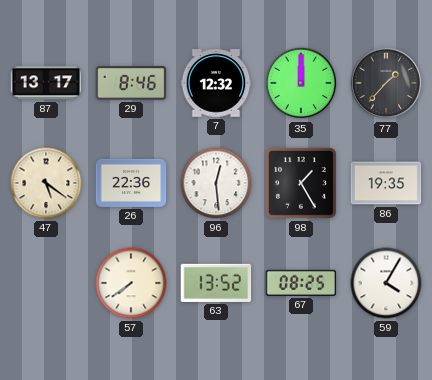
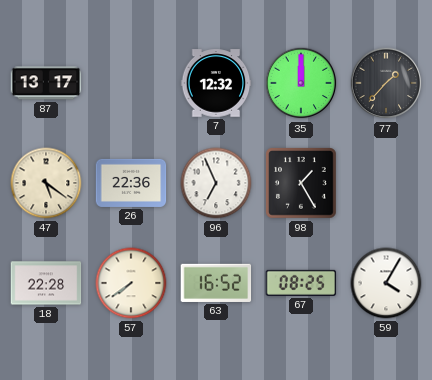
29: 8:46 -> none (131, 83)
96: 12:29 -> 6:56 (216, 183)
86: 19:35 -> none (386, 183)
18: none -> 22:28 (46, 283)
63: 13:52 -> 16:52 (216, 283)
